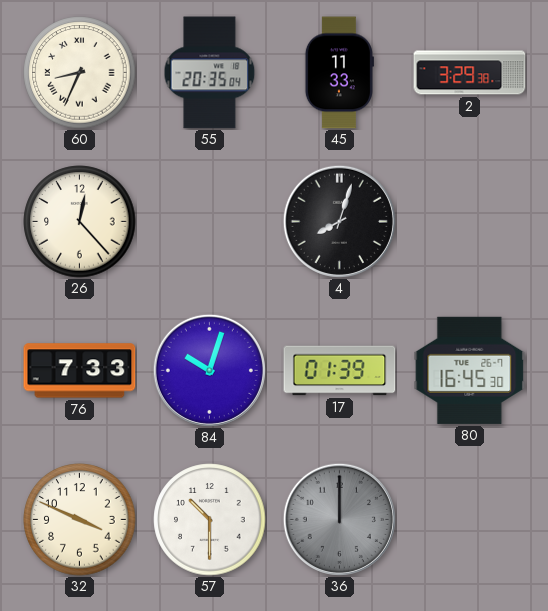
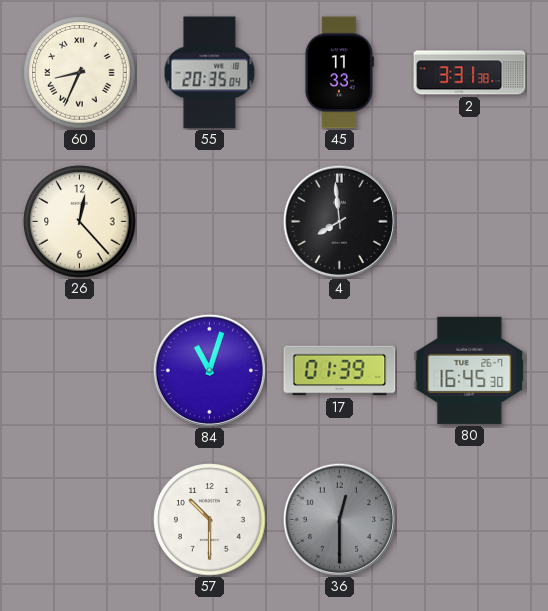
2: 3:29 -> 3:31 (470, 73)
4: 8:03 -> 7:59 (339, 221)
76: 7:33 -> none (80, 371)
84: 10:03 -> 11:03 (209, 370)
32: 3:49 -> none (80, 520)
36: 12:00 -> 12:30 (339, 519)
